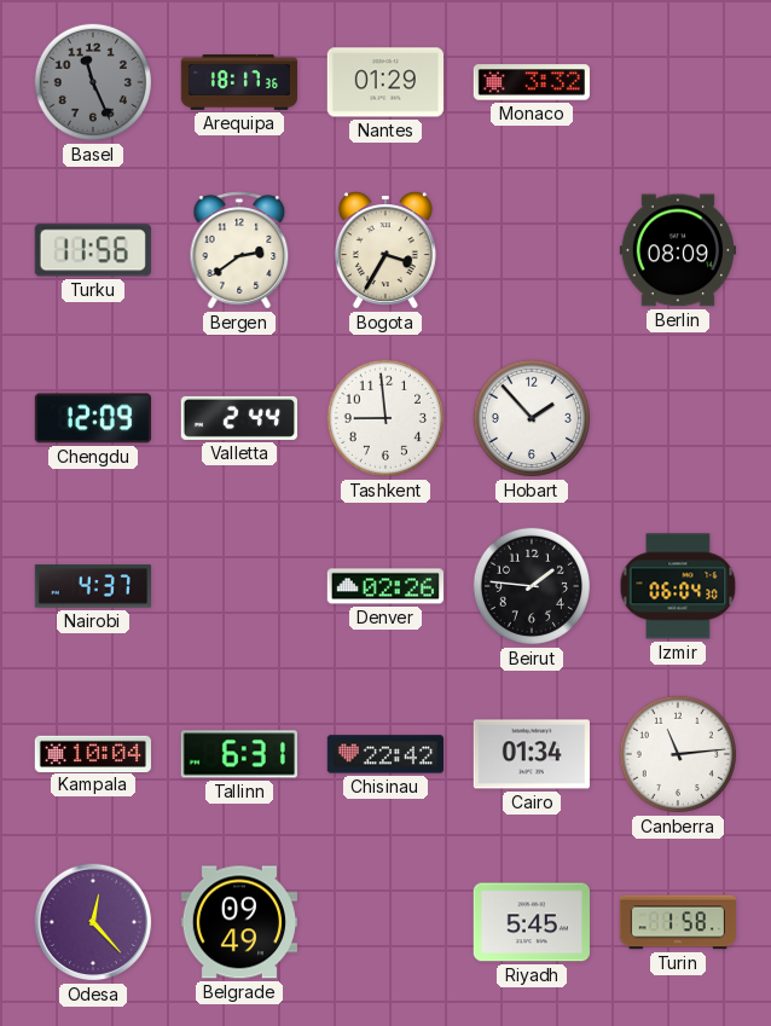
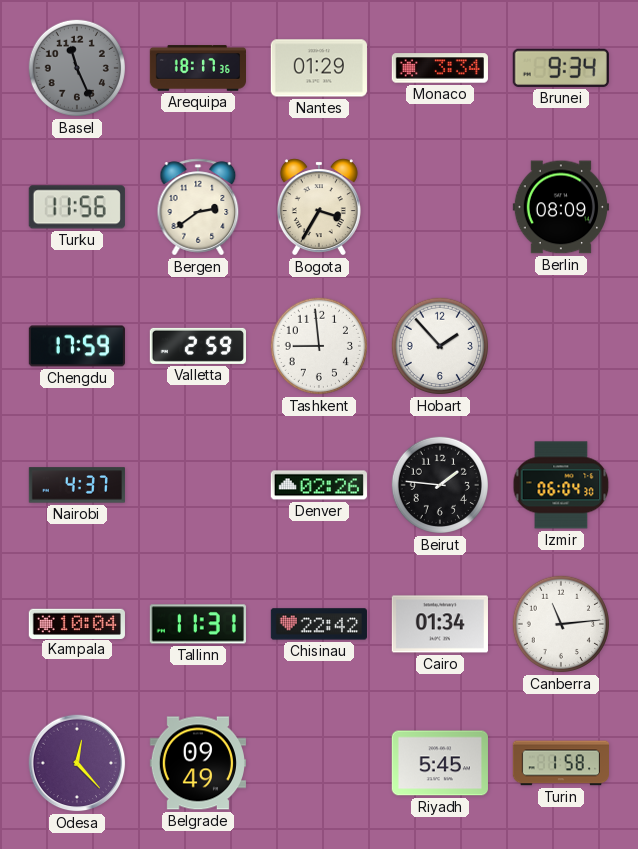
Monaco: 3:32 -> 3:34 (440, 68)
Brunei: none -> 9:34 (561, 68)
Chengdu: 12:09 -> 17:59 (77, 346)
Valletta: 2:44 -> 2:59 (197, 346)
Tallinn: 6:31 -> 11:31 (198, 624)
